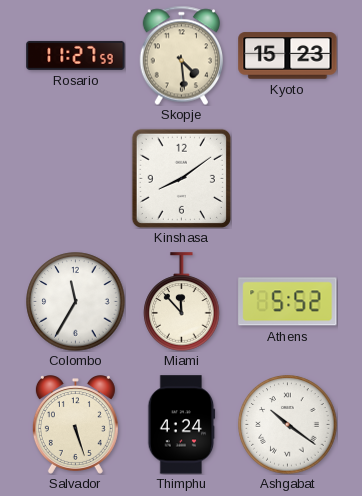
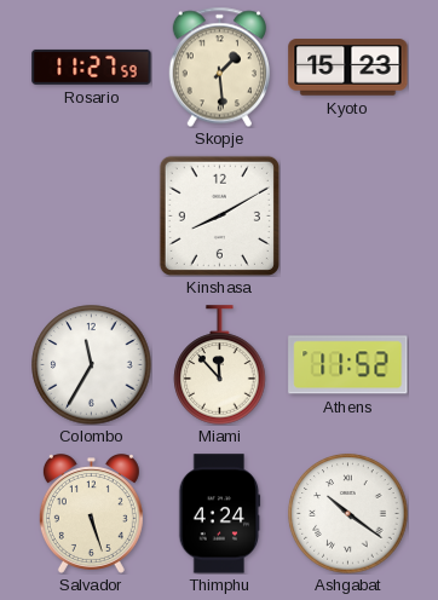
Skopje: 4:29 -> 1:29 (219, 67)
Kinshasa: 8:09 -> 8:10 (219, 215)
Athens: 5:52 -> 11:52 (348, 365)
